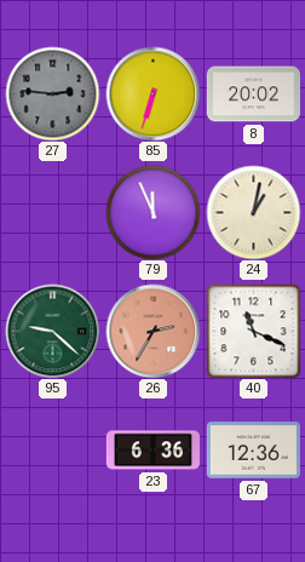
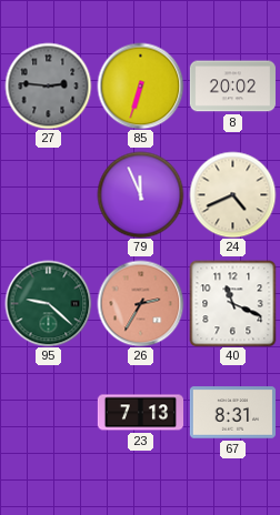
24: 1:02 -> 4:41 (232, 194)
23: 6:36 -> 7:13 (140, 413)
67: 12:36 -> 8:31 (232, 413)
